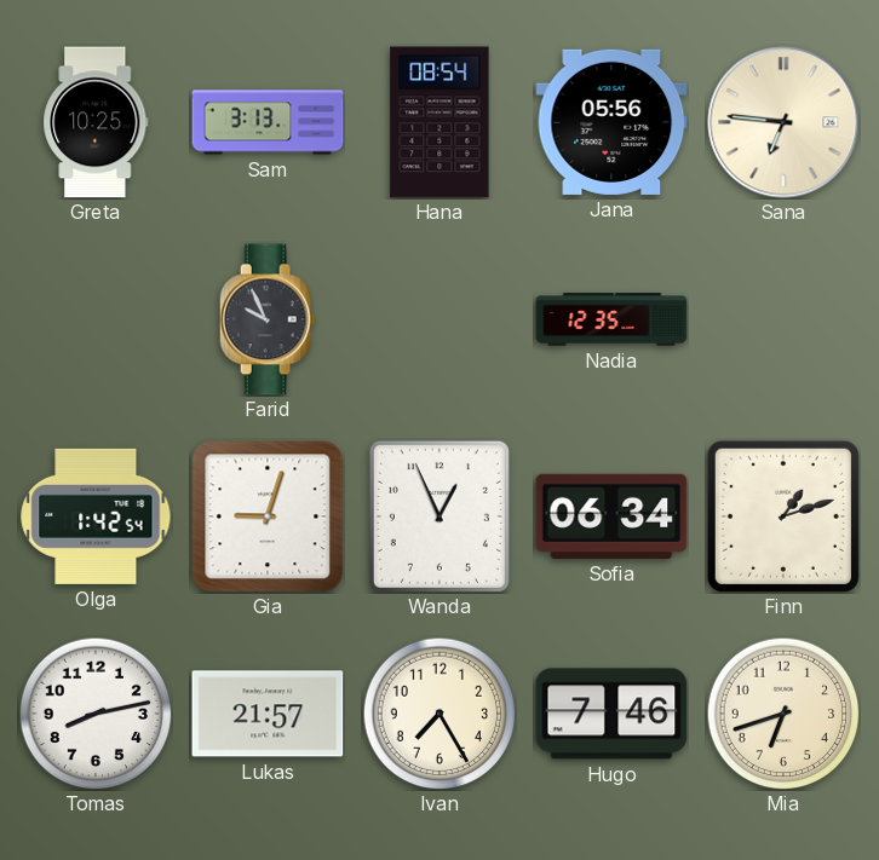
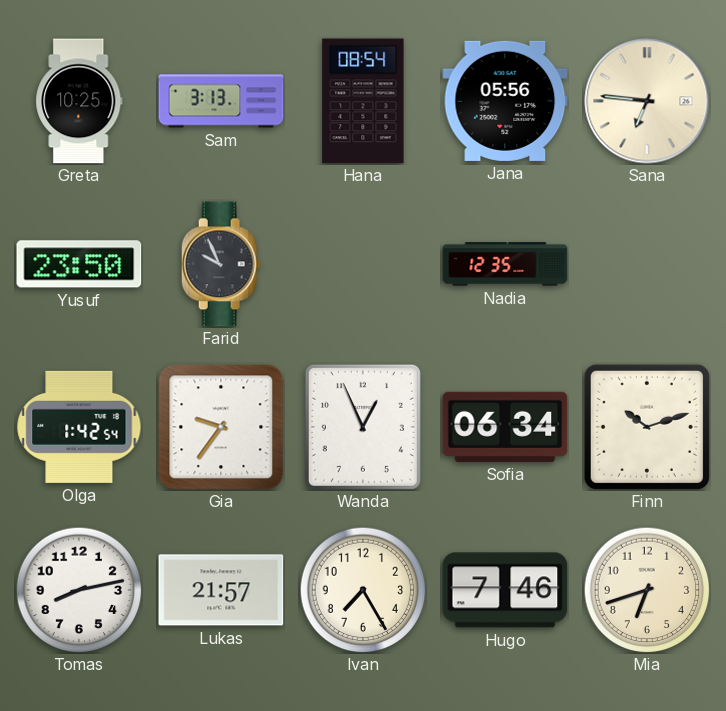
Yusuf: none -> 23:50 (79, 264)
Gia: 9:03 -> 9:36 (221, 427)
Finn: 1:12 -> 10:12 (647, 427)
